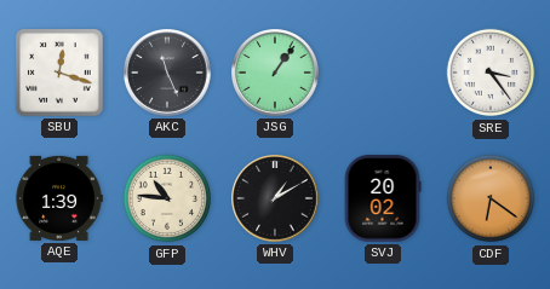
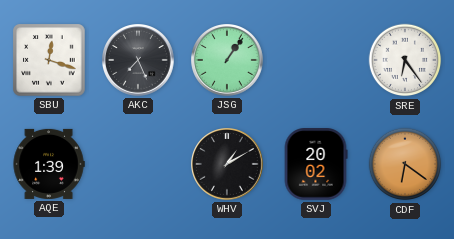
AKC: 11:26 -> 7:26 (139, 61)
SRE: 3:24 -> 6:24 (405, 60)
GFP: 10:46 -> none (167, 198)
